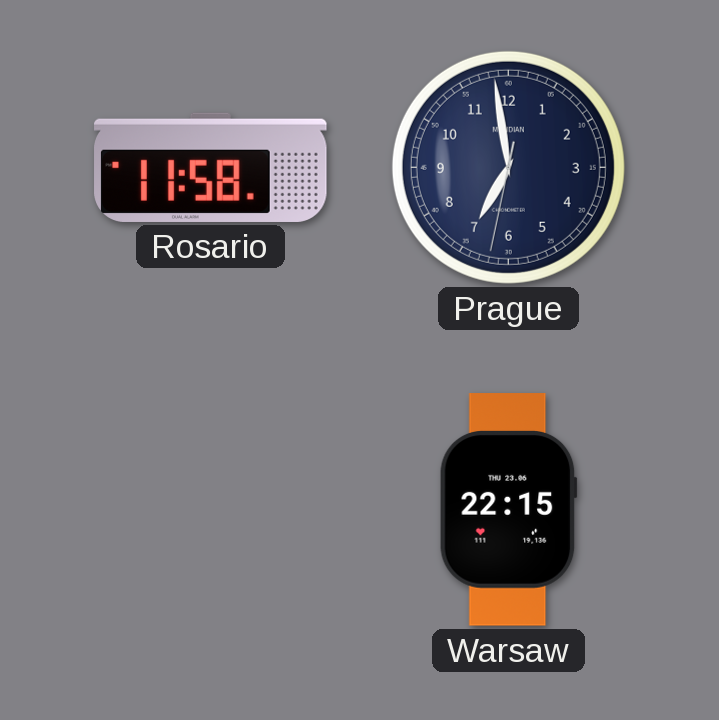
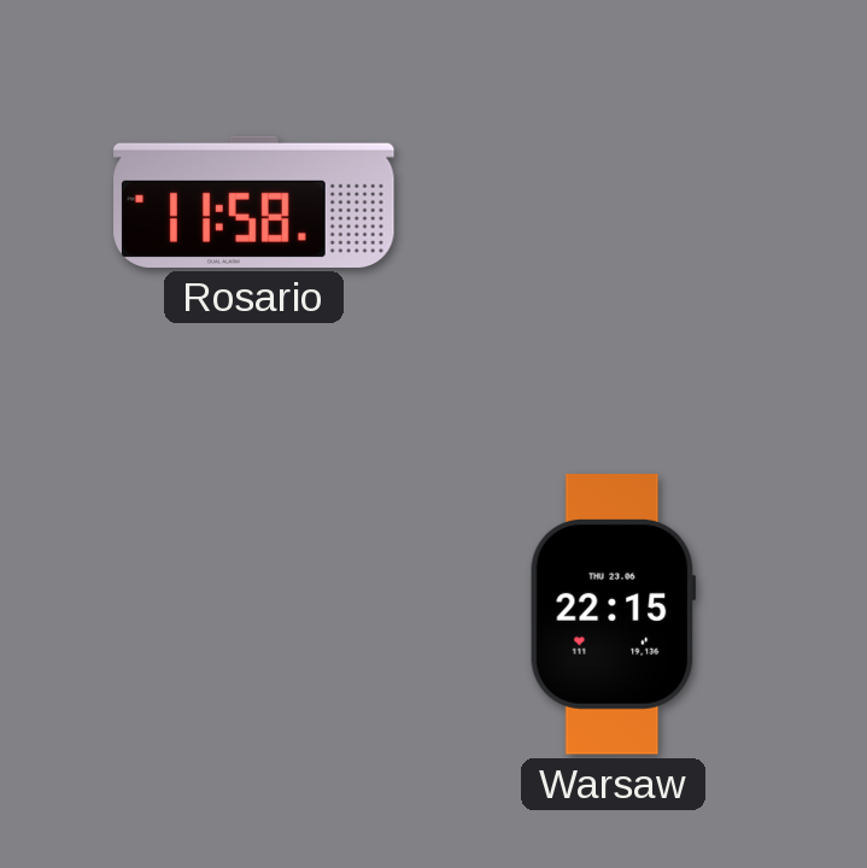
Prague: 6:58 -> none (508, 167)
